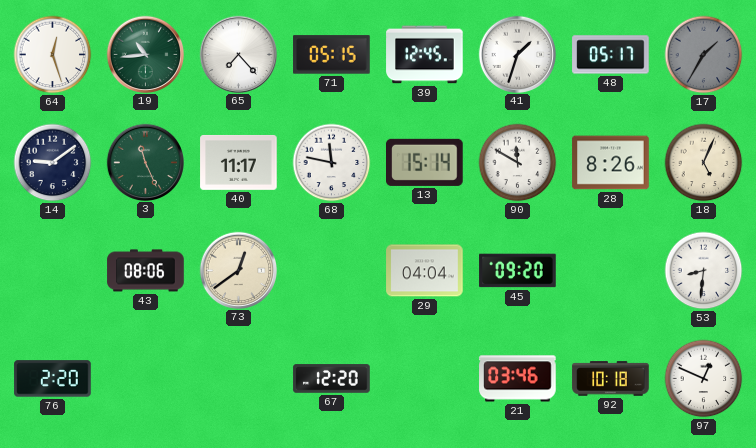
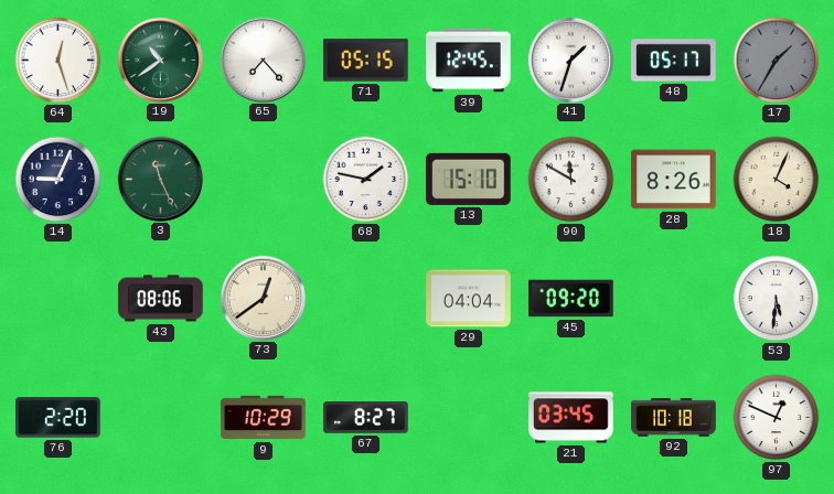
19: 10:44 -> 10:39 (160, 60)
14: 9:09 -> 9:04 (58, 180)
40: 11:17 -> none (239, 162)
68: 11:47 -> 1:47 (366, 180)
13: 15:14 -> 15:10 (469, 179)
18: 5:04 -> 4:04 (777, 180)
53: 8:31 -> 5:31 (777, 299)
9: none -> 10:29 (264, 418)
67: 12:20 -> 8:27 (366, 418)
21: 03:46 -> 03:45 (571, 418)
